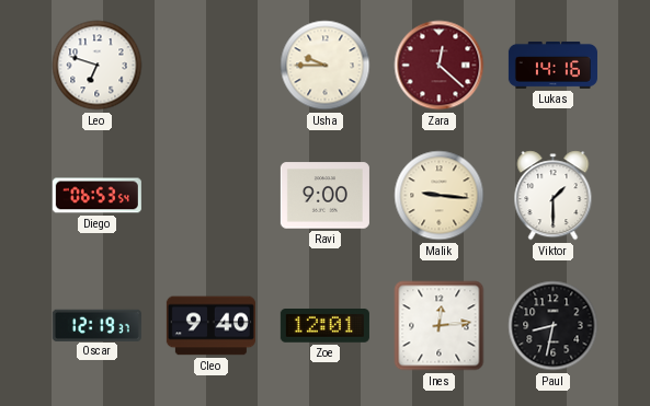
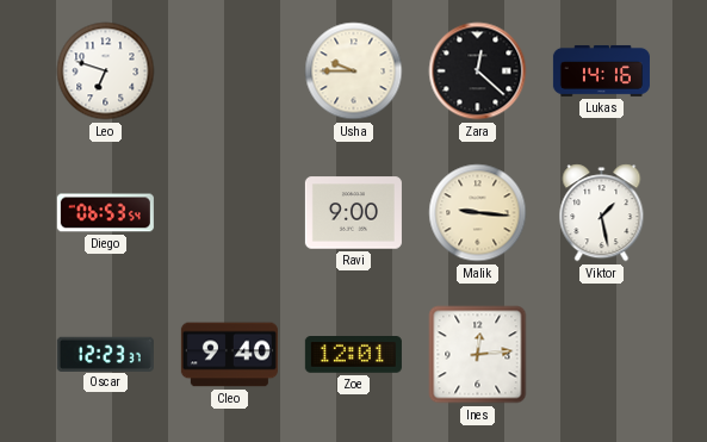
Zara dial: burgundy -> black (478, 71)
Viktor: 1:30 -> 1:28 (602, 213)
Oscar: 12:19 -> 12:23 (105, 354)
Paul: 8:32 -> none (554, 326)
